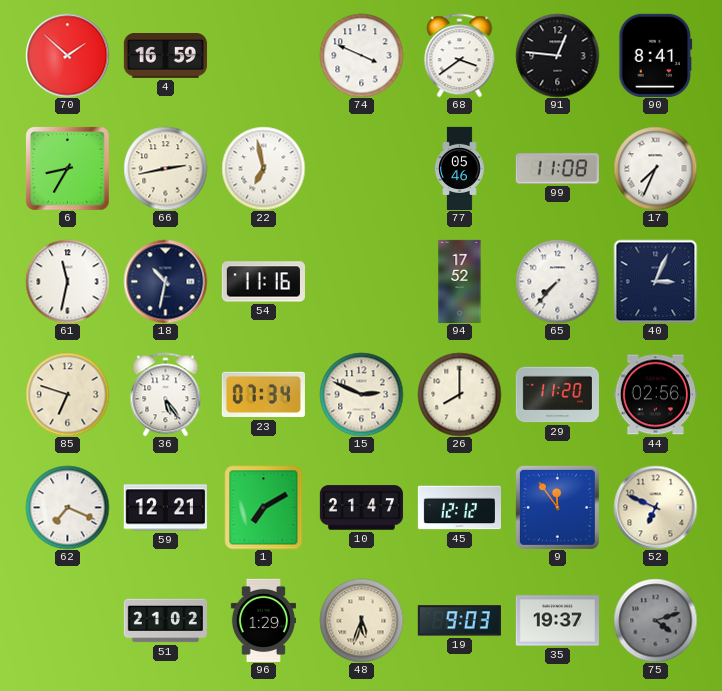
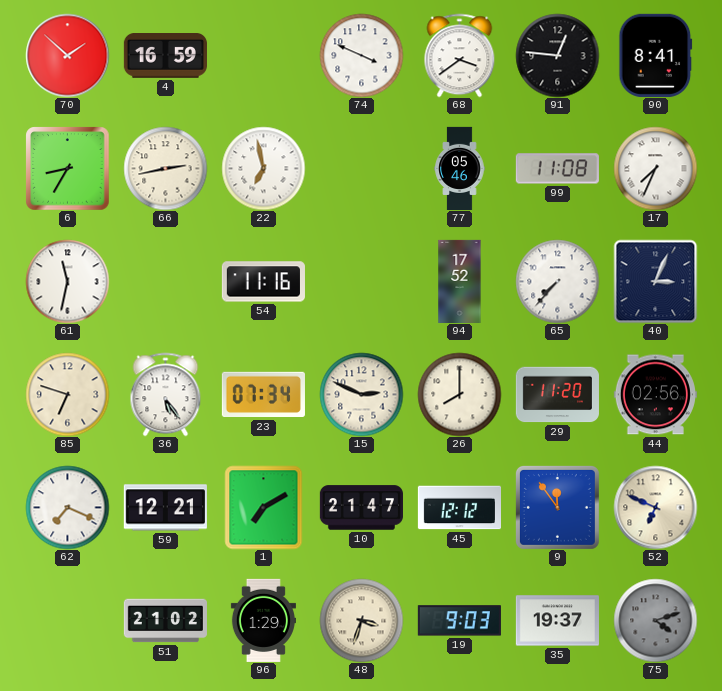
18: 10:32 -> none (165, 281)
48: 5:33 -> 3:33 (361, 620)
